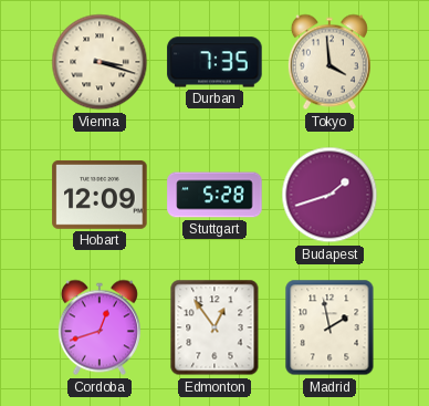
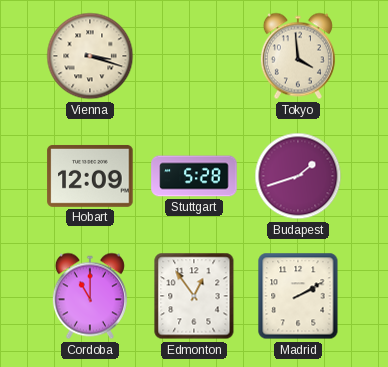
Durban: 7:35 -> none (214, 62)
Cordoba: 12:42 -> 11:00 (90, 296)
Madrid: 1:58 -> 2:10 (298, 296)
